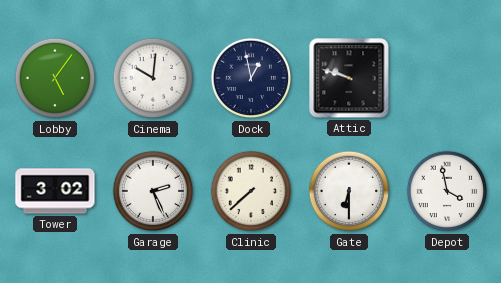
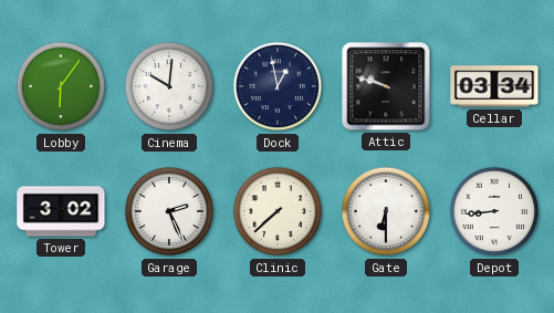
Lobby: 5:06 -> 6:06 (61, 86)
Cellar: none -> 03:34 (494, 86)
Depot: 3:58 -> 8:44 (494, 211)
